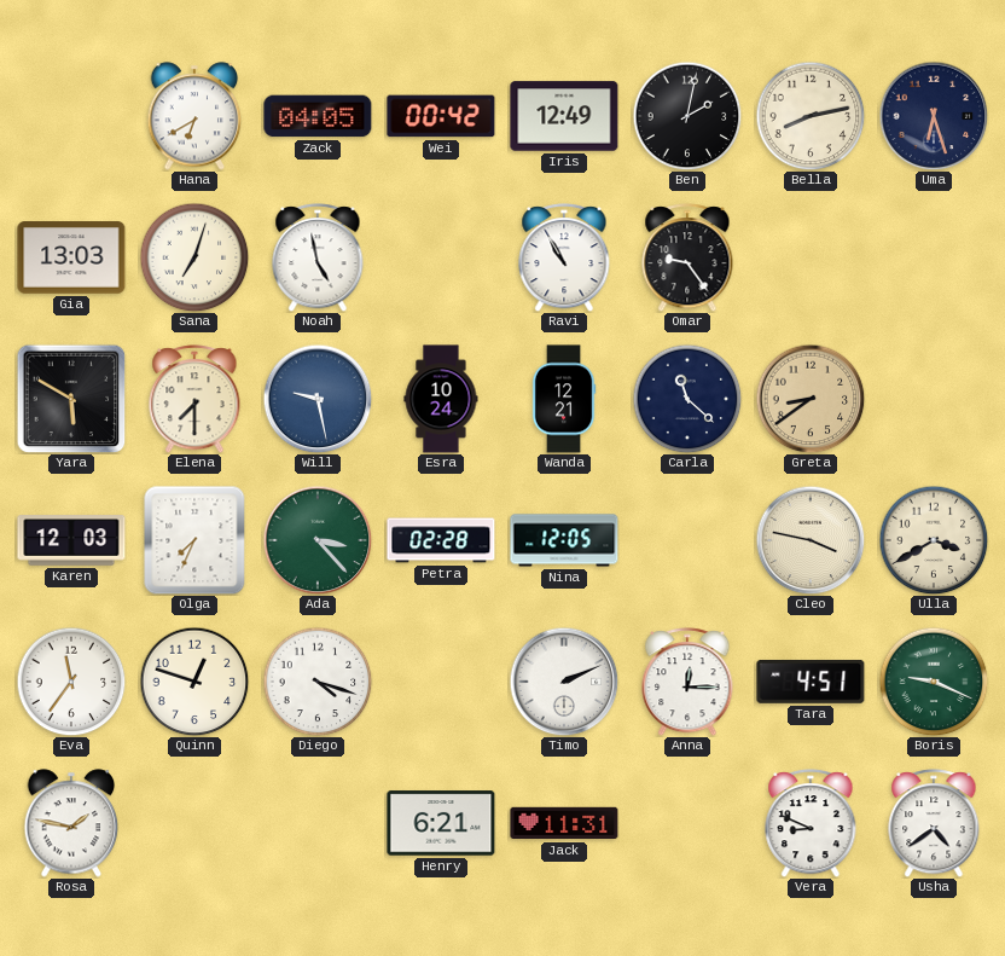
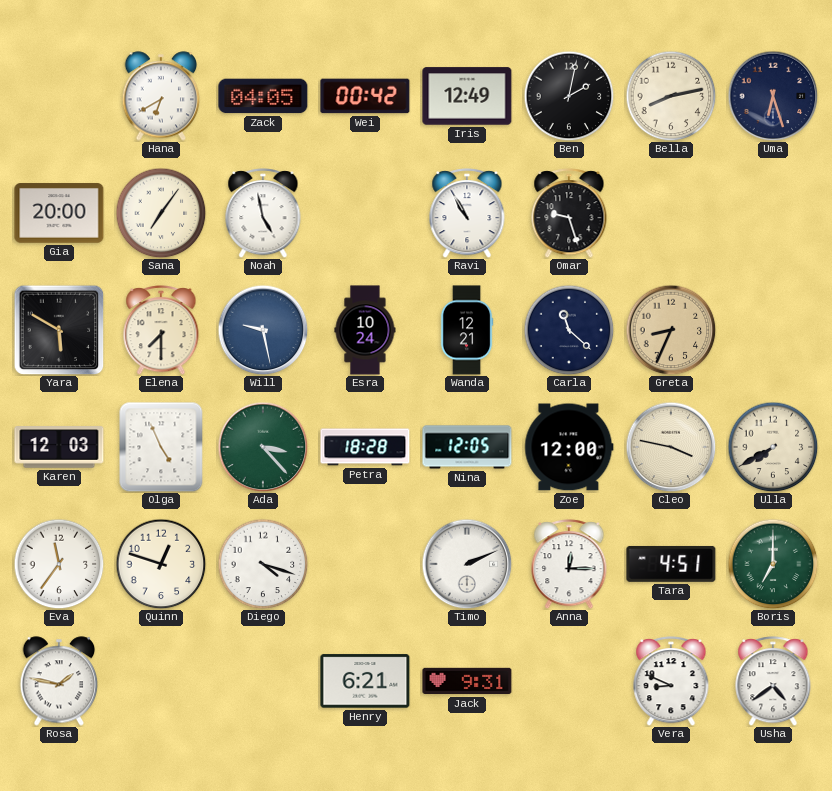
Gia: 13:03 -> 20:00 (59, 213)
Sana: 7:03 -> 7:06 (161, 213)
Omar: 9:24 -> 9:27 (569, 213)
Greta: 8:39 -> 8:34 (671, 330)
Olga: 7:34 -> 4:56 (161, 447)
Petra: 02:28 -> 18:28 (365, 447)
Zoe: none -> 12:00 (569, 447)
Ulla: 3:40 -> 7:40 (773, 447)
Boris: 9:19 -> 7:00 (773, 564)
Jack: 11:31 -> 9:31 (467, 681)
